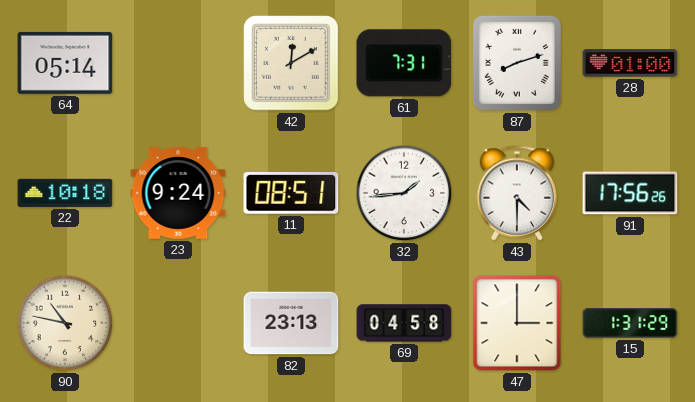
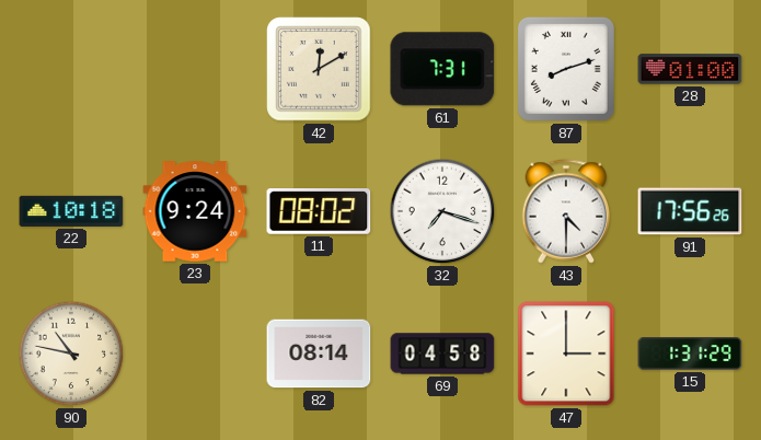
64: 05:14 -> none (65, 63)
11: 08:51 -> 08:02 (319, 212)
32: 1:44 -> 7:18 (442, 211)
82: 23:13 -> 08:14 (319, 354)
